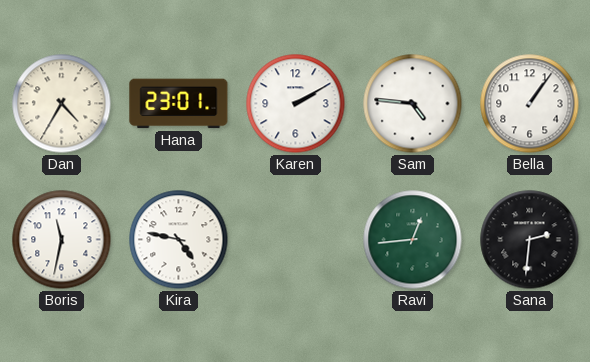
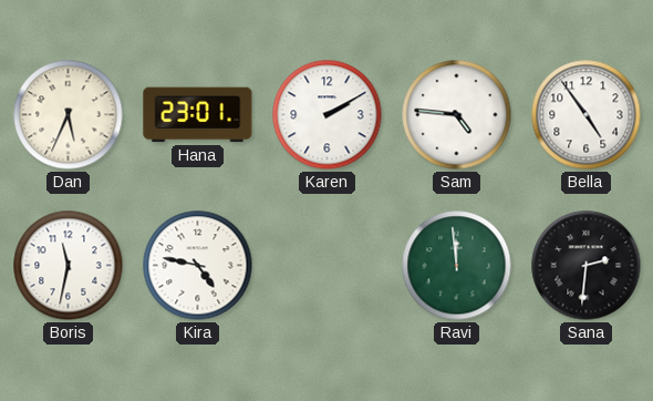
Dan: 4:35 -> 5:34 (69, 115)
Bella: 1:06 -> 4:54 (587, 115)
Ravi: 12:44 -> 11:59 (457, 266)
